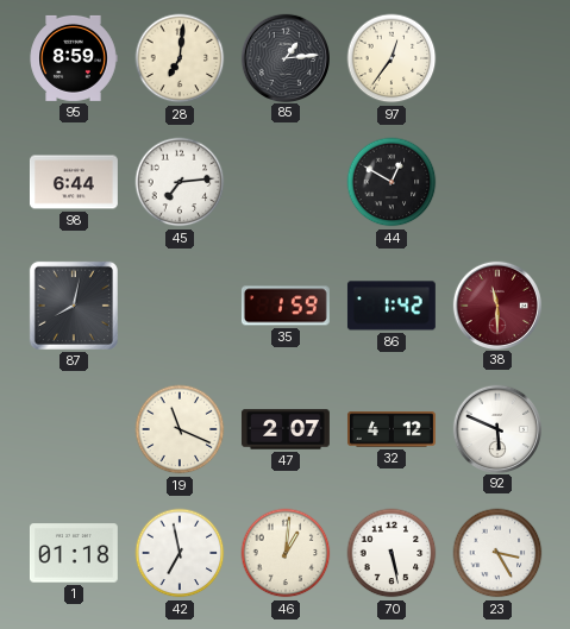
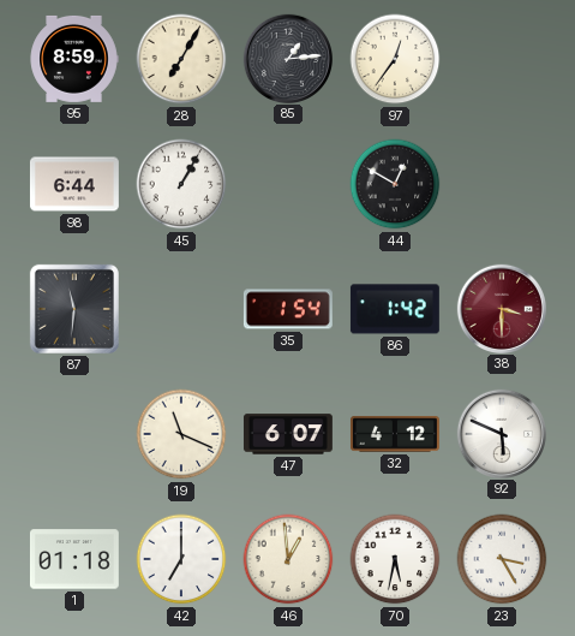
28: 7:01 -> 7:05 (181, 59)
45: 7:14 -> 1:05 (181, 184)
87: 8:02 -> 11:31 (74, 309)
35: 1:59 -> 1:54 (288, 309)
38: 11:30 -> 3:30 (501, 308)
47: 2:07 -> 6:07 (288, 434)
42: 6:58 -> 7:00 (181, 559)
46: 1:01 -> 12:59 (288, 559)
70: 5:28 -> 5:32 (395, 559)
